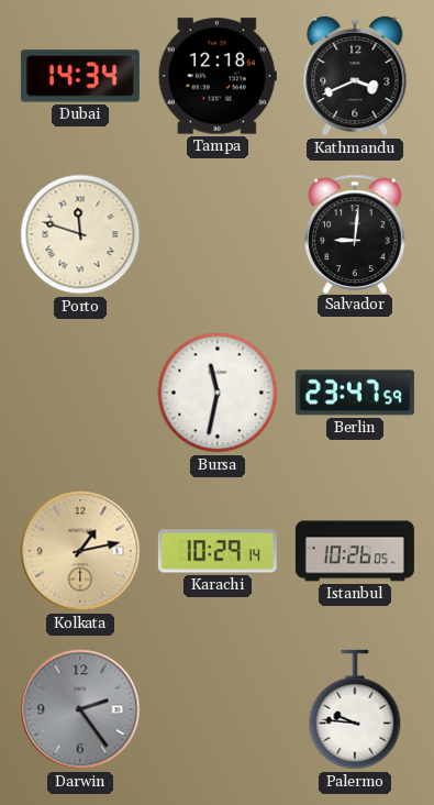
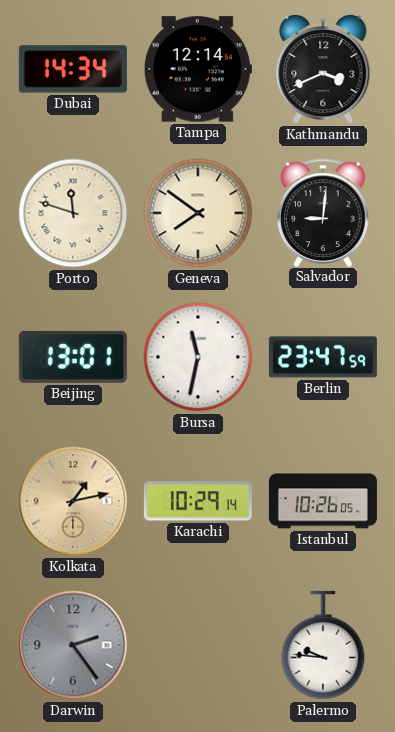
Tampa: 12:18 -> 12:14 (198, 69)
Geneva: none -> 7:51 (198, 213)
Beijing: none -> 13:01 (73, 357)
